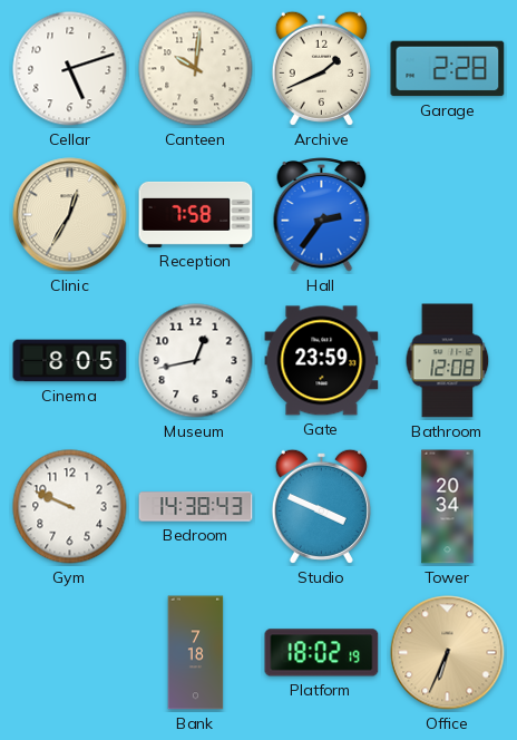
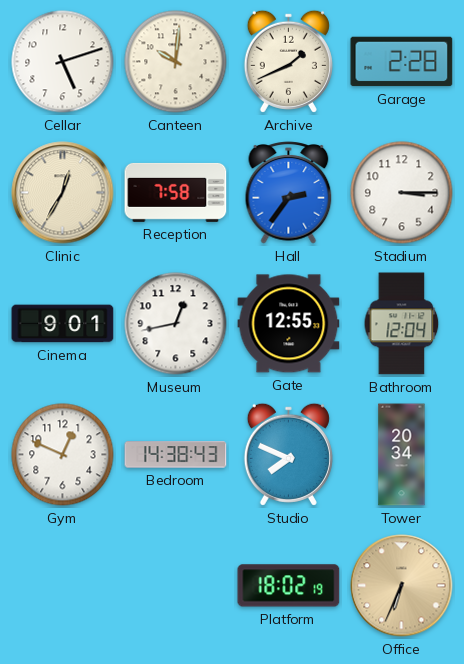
Stadium: none -> 3:15 (402, 193)
Cinema: 8:05 -> 9:01 (63, 324)
Gate: 23:59 -> 12:55 (289, 324)
Bathroom: 12:08 -> 12:04 (402, 324)
Gym: 9:49 -> 12:49 (63, 455)
Studio: 3:49 -> 7:49 (288, 454)
Bank: 7:18 -> none (196, 653)
